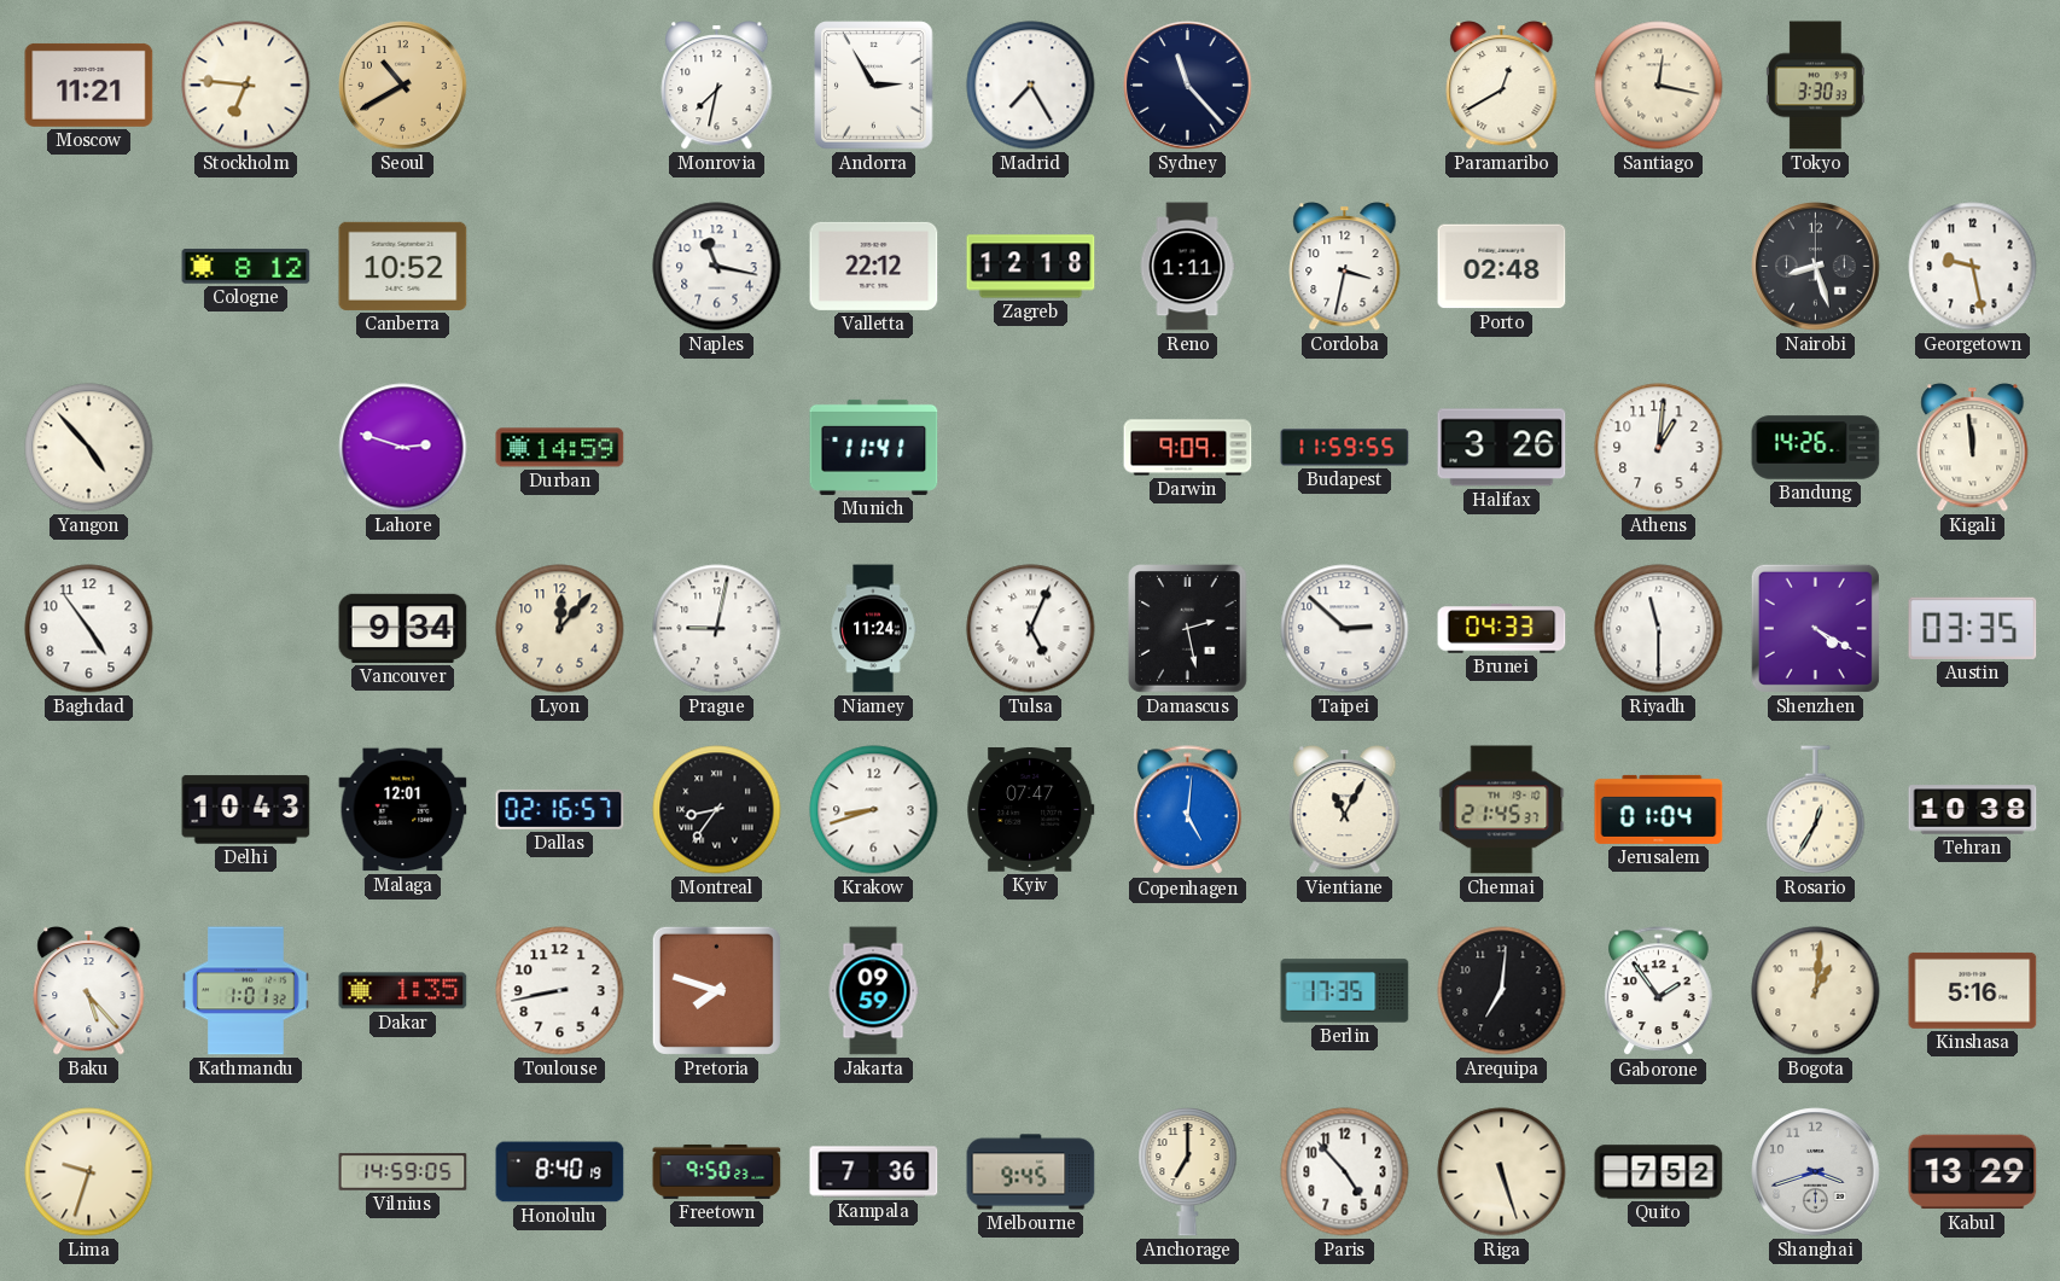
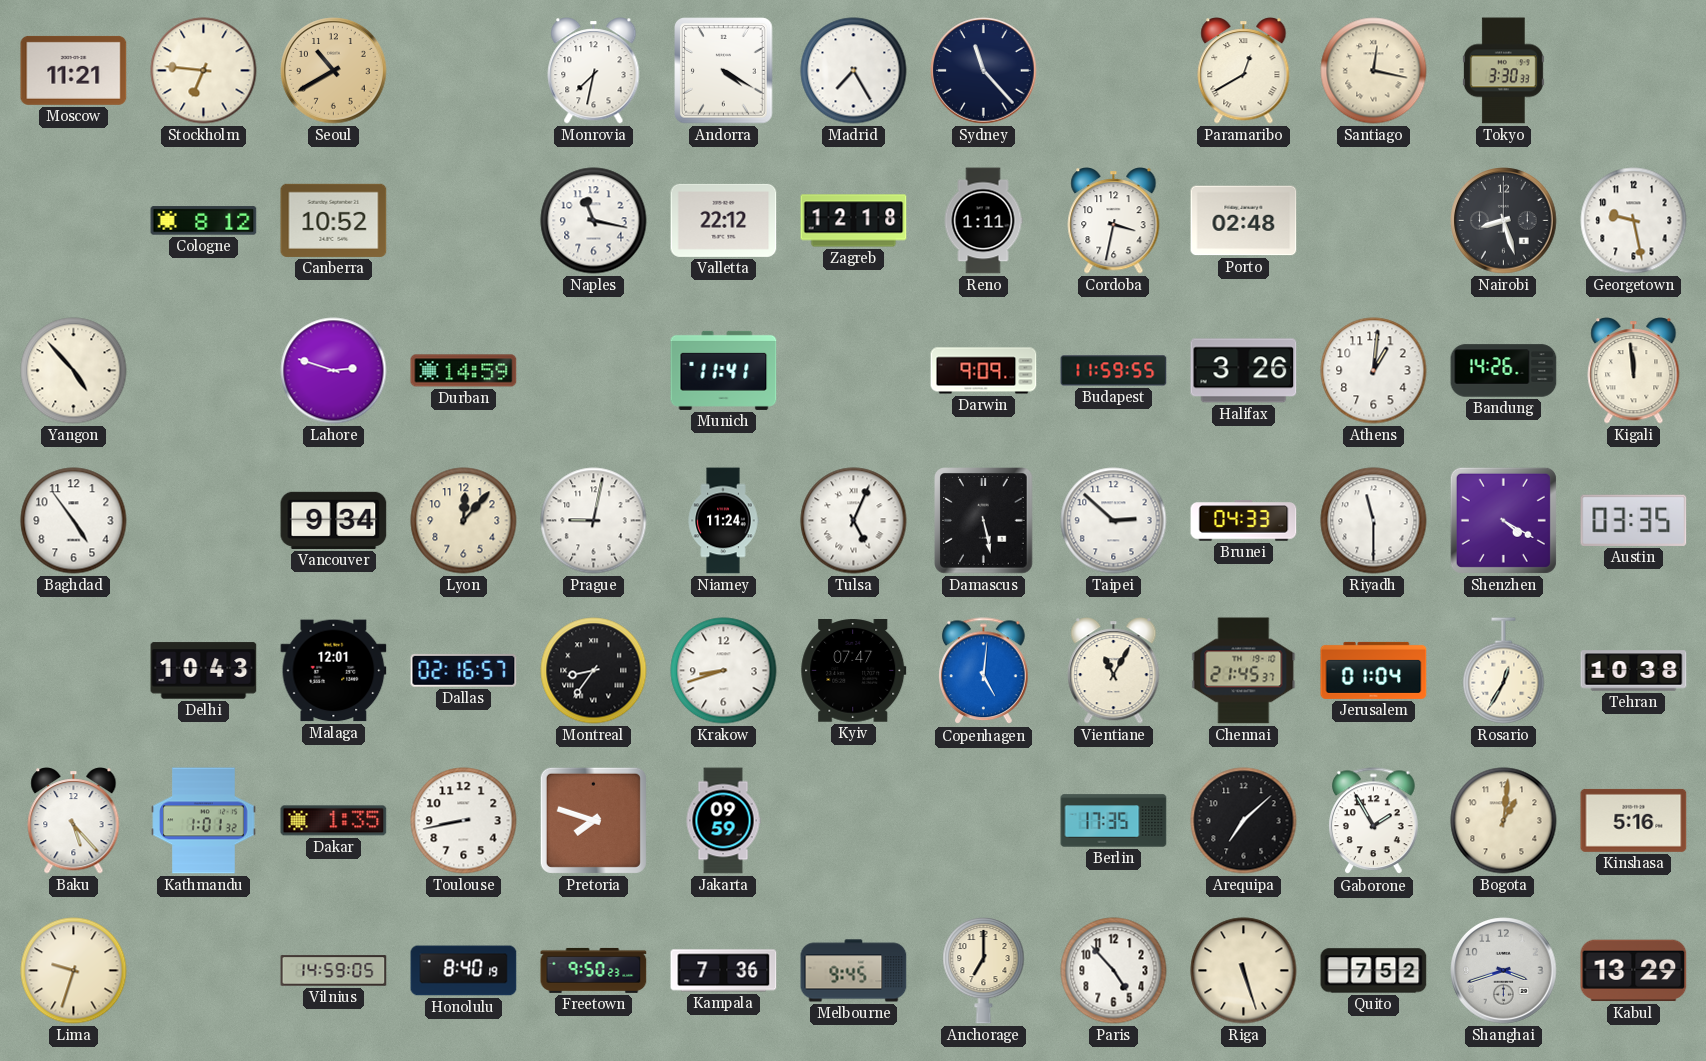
Andorra: 2:55 -> 4:20 (724, 71)
Damascus: 2:28 -> 5:28 (984, 521)
Arequipa: 7:01 -> 7:08 (1244, 821)
Gaborone: 1:54 -> 1:55 (1374, 821)
